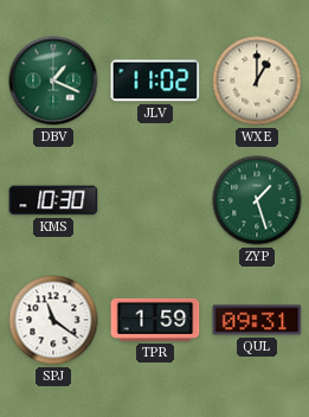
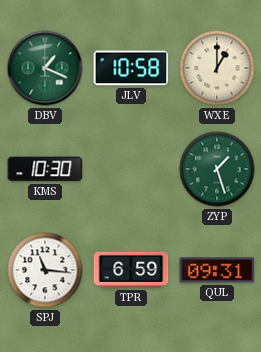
JLV: 11:02 -> 10:58 (131, 68)
SPJ: 11:21 -> 11:16 (45, 270)
TPR: 1:59 -> 6:59 (131, 270)
